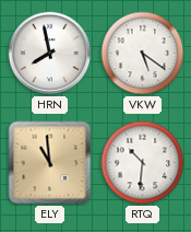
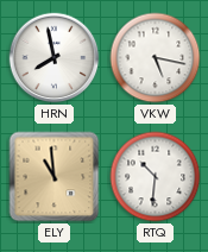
VKW: 5:21 -> 5:17 (156, 58)
